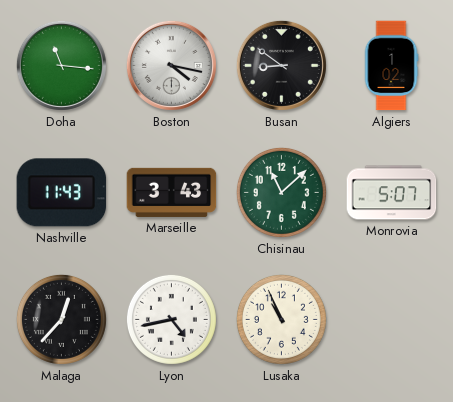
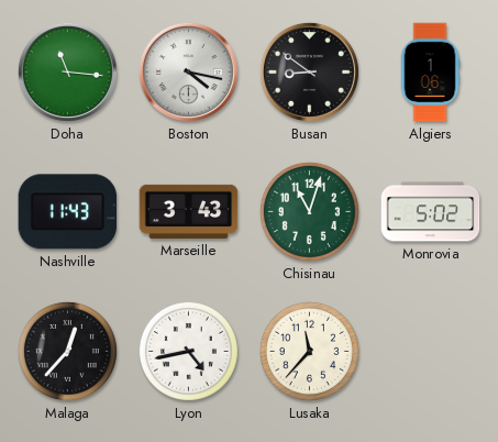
Algiers: 1:02 -> 1:06 (430, 73)
Chisinau: 11:08 -> 11:03 (309, 211)
Monrovia: 5:07 -> 5:02 (431, 212)
Lusaka: 10:56 -> 11:37 (309, 351)
